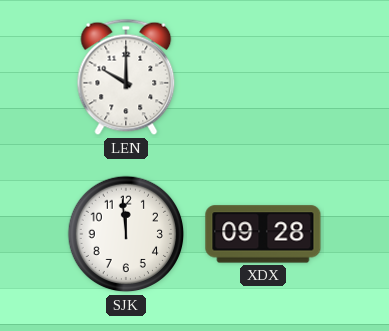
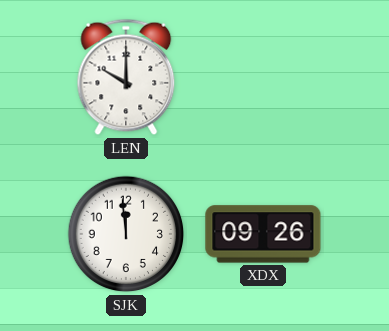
XDX: 09:28 -> 09:26 (263, 234)
